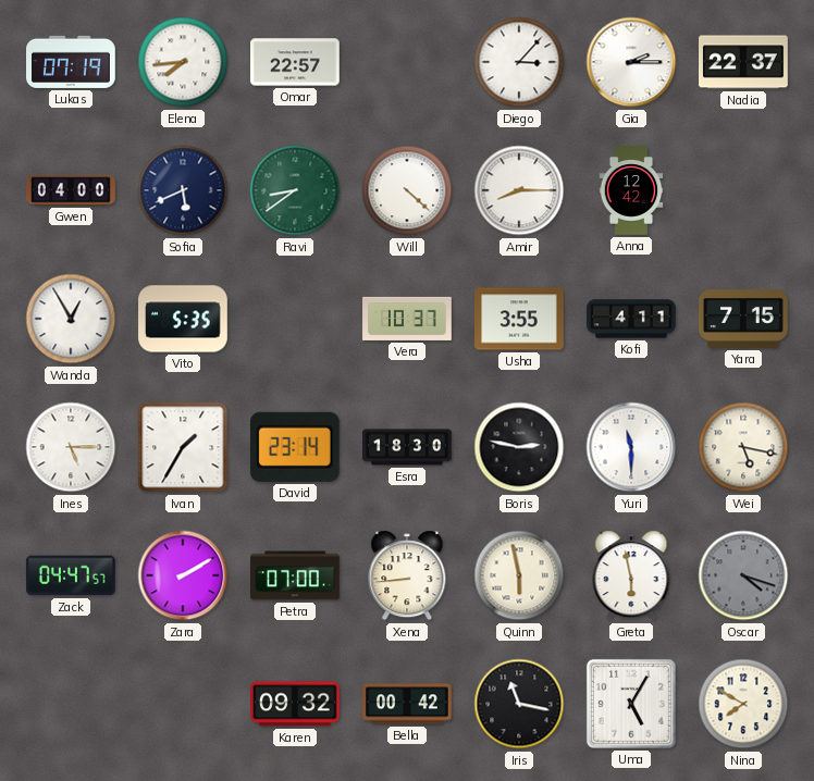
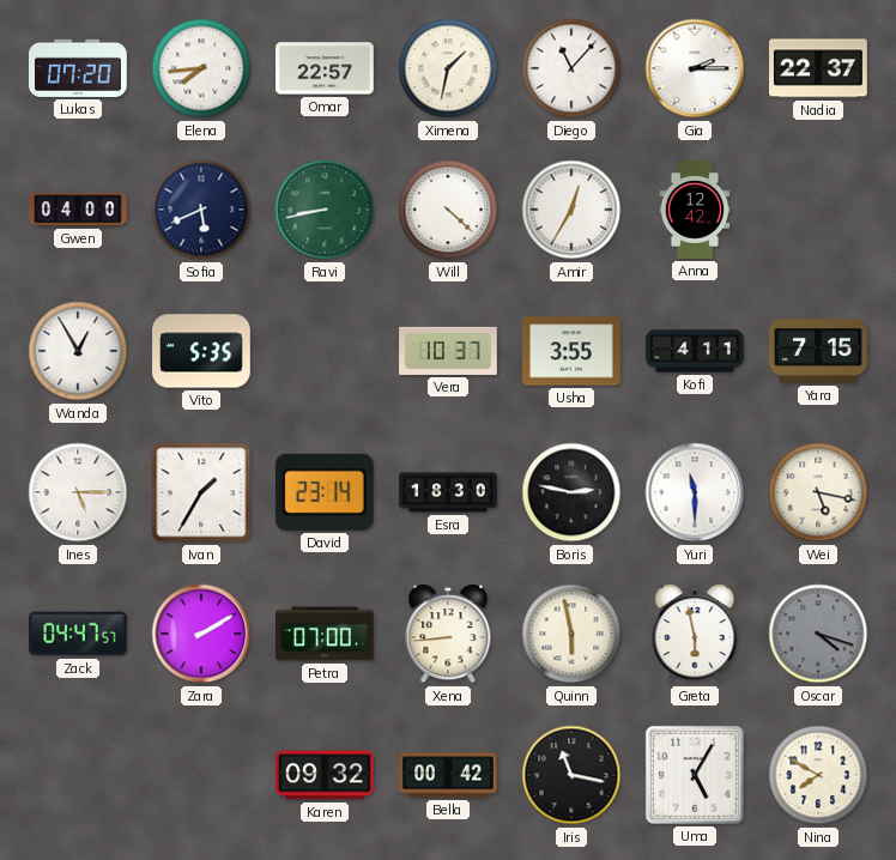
Lukas: 07:19 -> 07:20 (79, 68)
Ximena: none -> 1:32 (448, 68)
Diego: 3:07 -> 11:07 (571, 68)
Ravi: 8:39 -> 8:43 (325, 210)
Amir: 8:15 -> 12:35 (571, 210)
